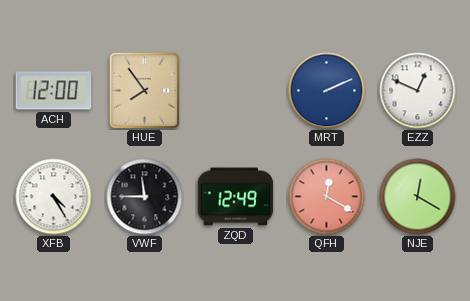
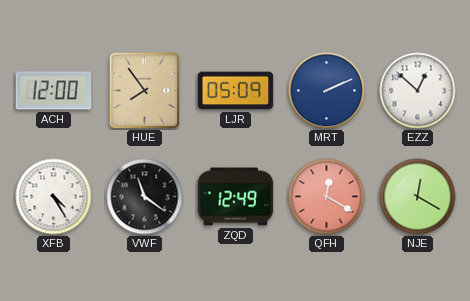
LJR: none -> 05:09 (236, 91)
EZZ: 12:49 -> 12:52 (418, 91)
VWF: 11:45 -> 11:21 (145, 197)
